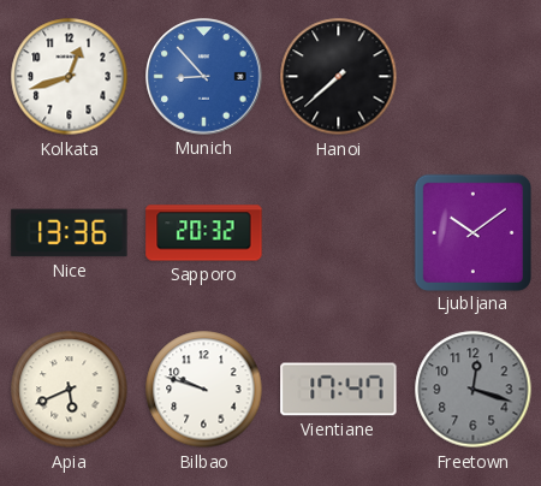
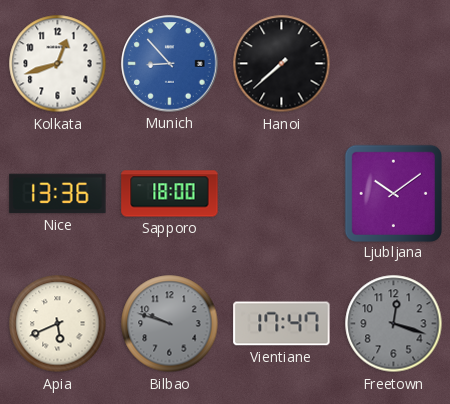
Sapporo: 20:32 -> 18:00 (170, 194)
Bilbao dial: white -> grey (170, 324)
